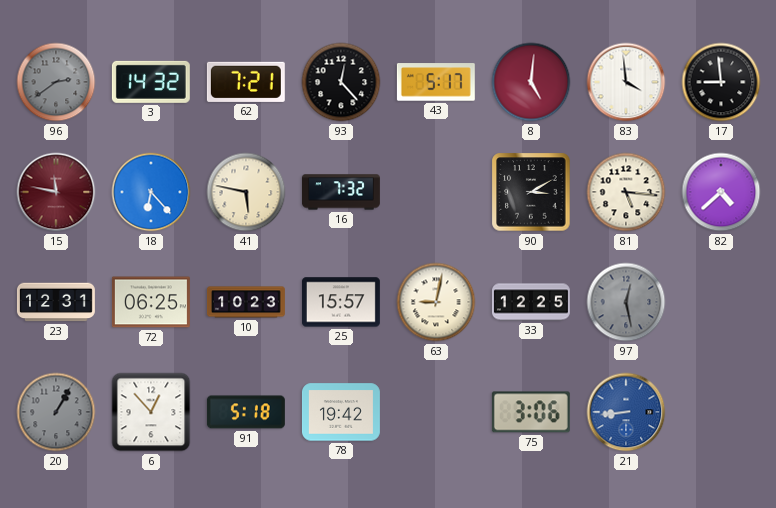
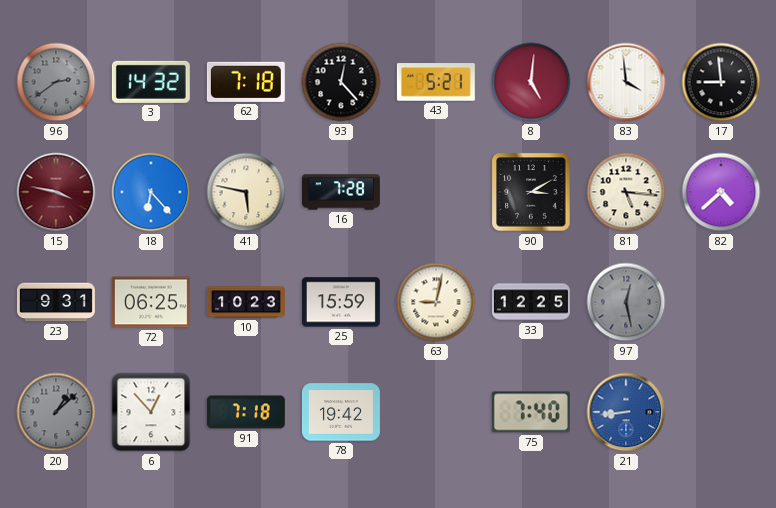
62: 7:21 -> 7:18 (246, 82)
43: 5:17 -> 5:21 (436, 82)
15: 11:47 -> 3:47 (56, 192)
16: 7:32 -> 7:28 (341, 192)
23: 12:31 -> 9:31 (56, 302)
25: 15:57 -> 15:59 (341, 302)
20: 1:05 -> 1:08 (56, 412)
91: 5:18 -> 7:18 (246, 412)
75: 3:06 -> 7:40 (531, 412)
